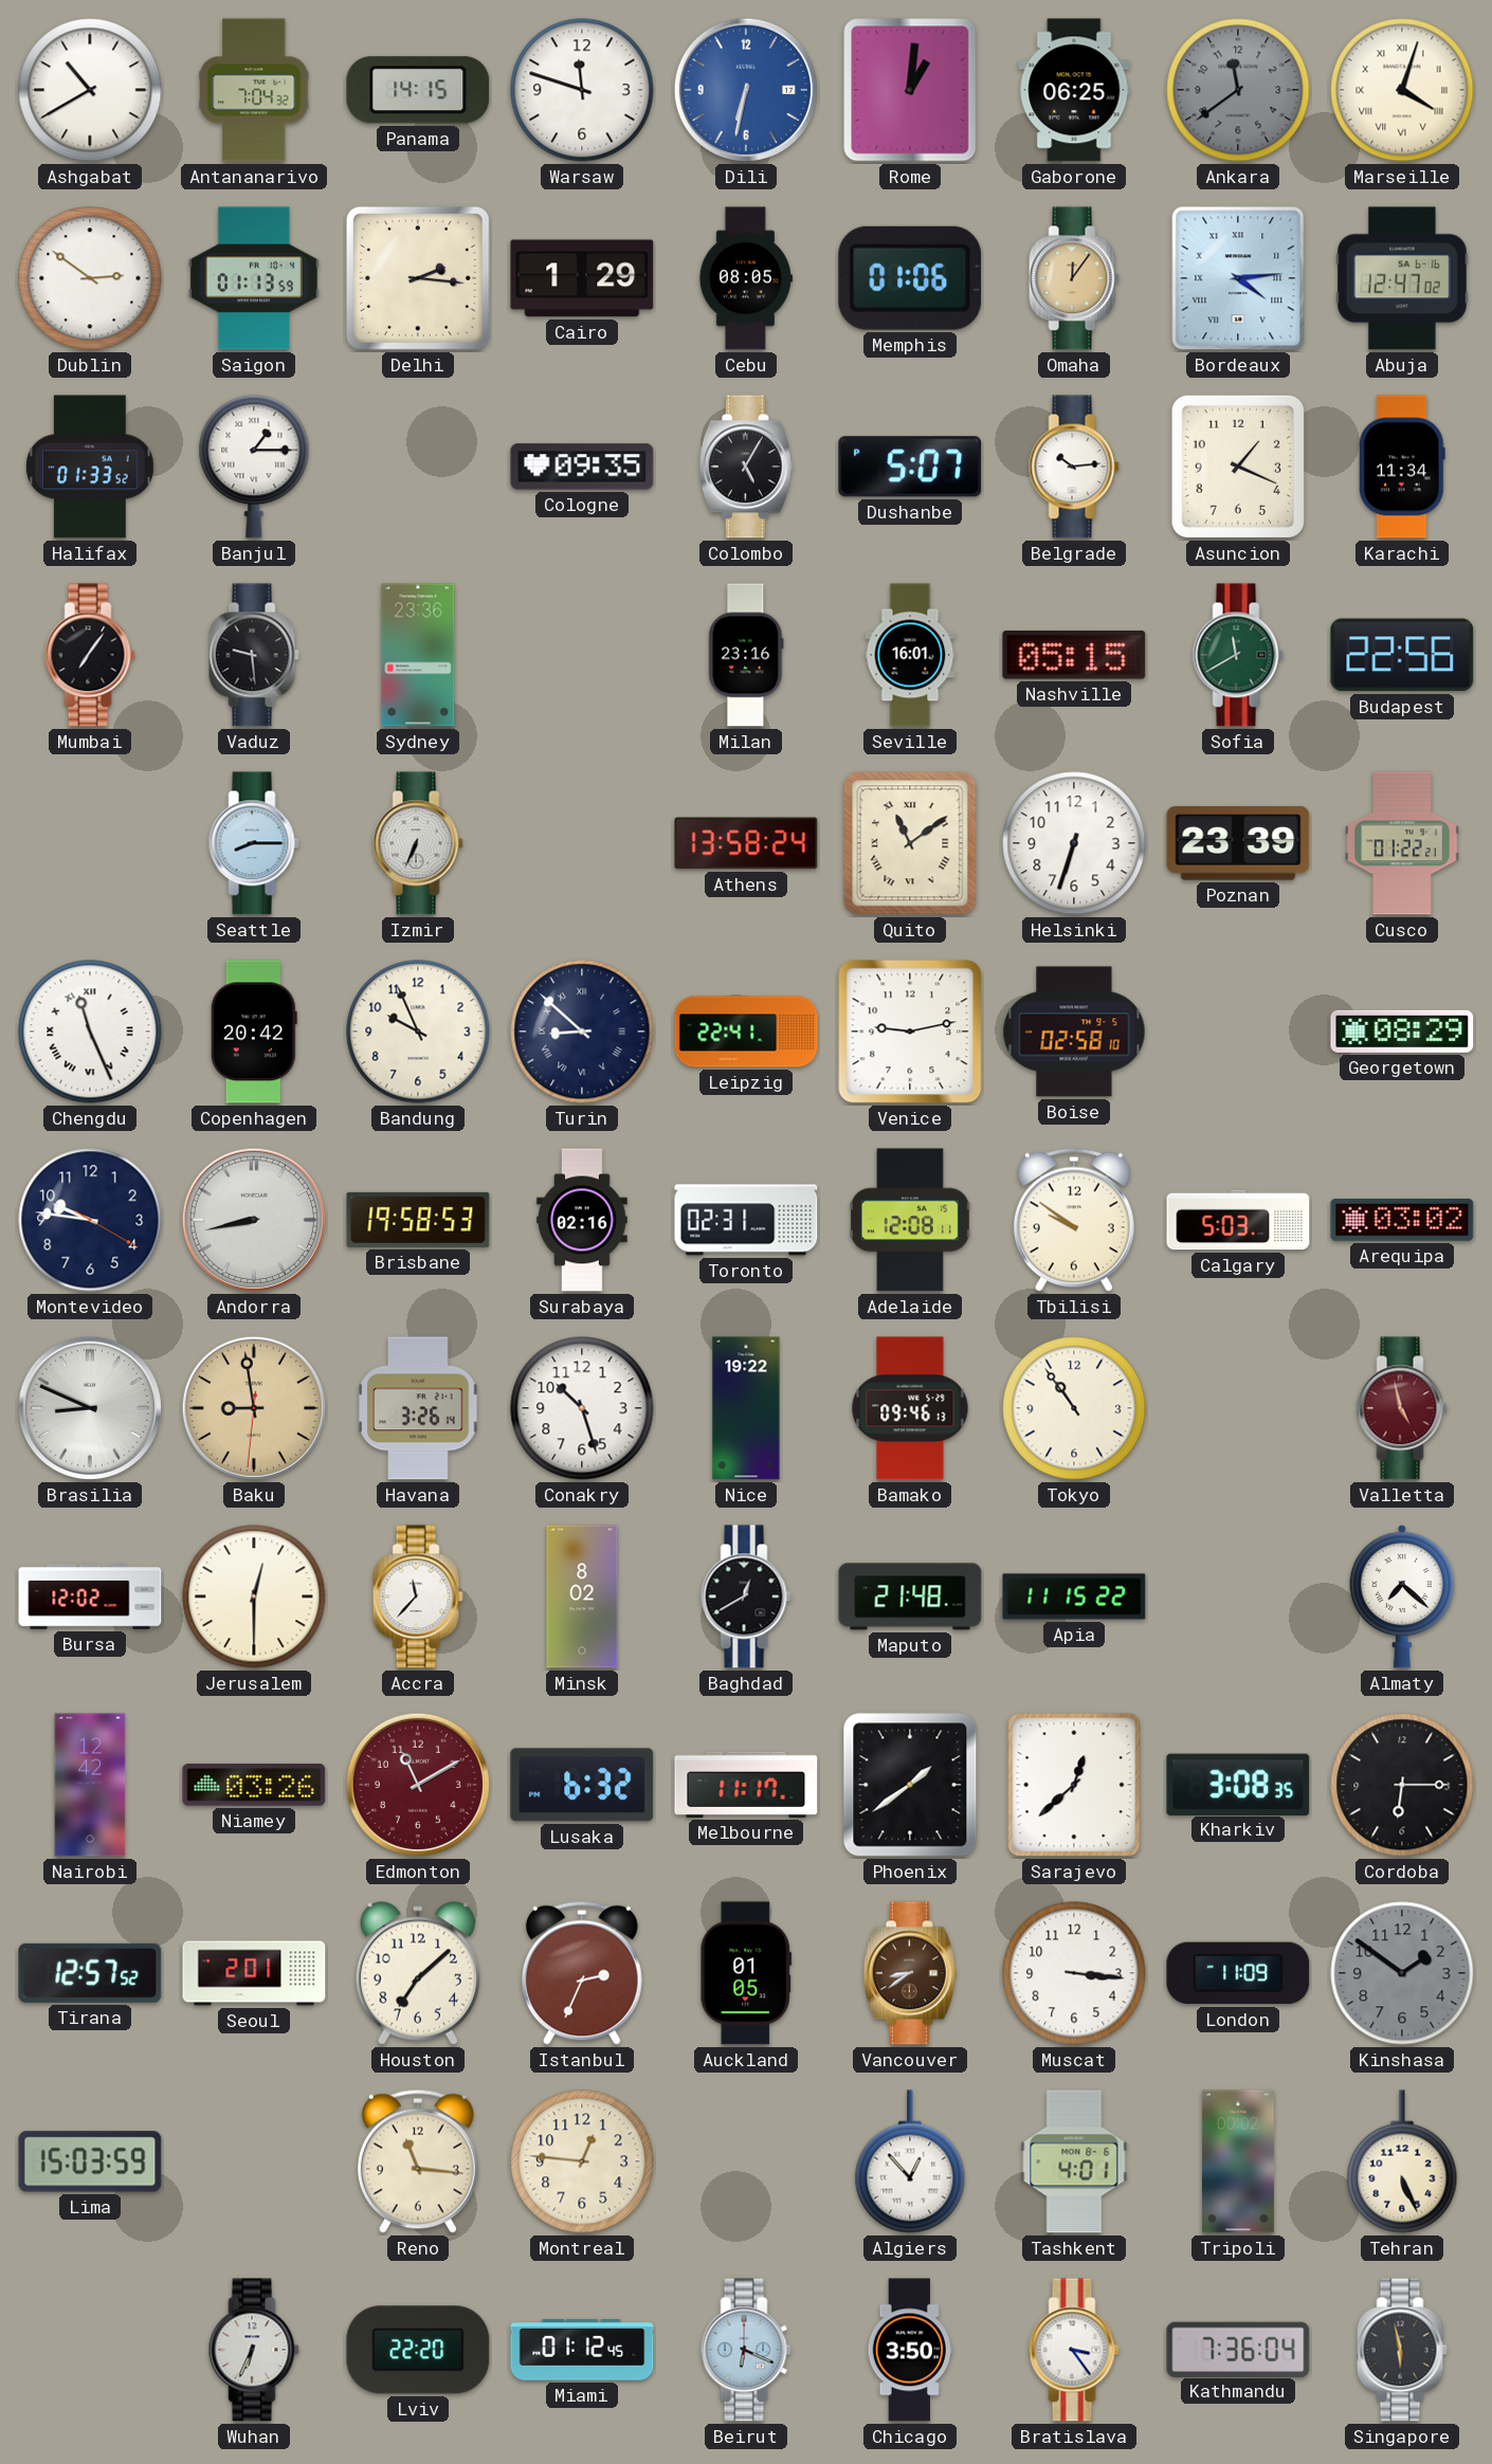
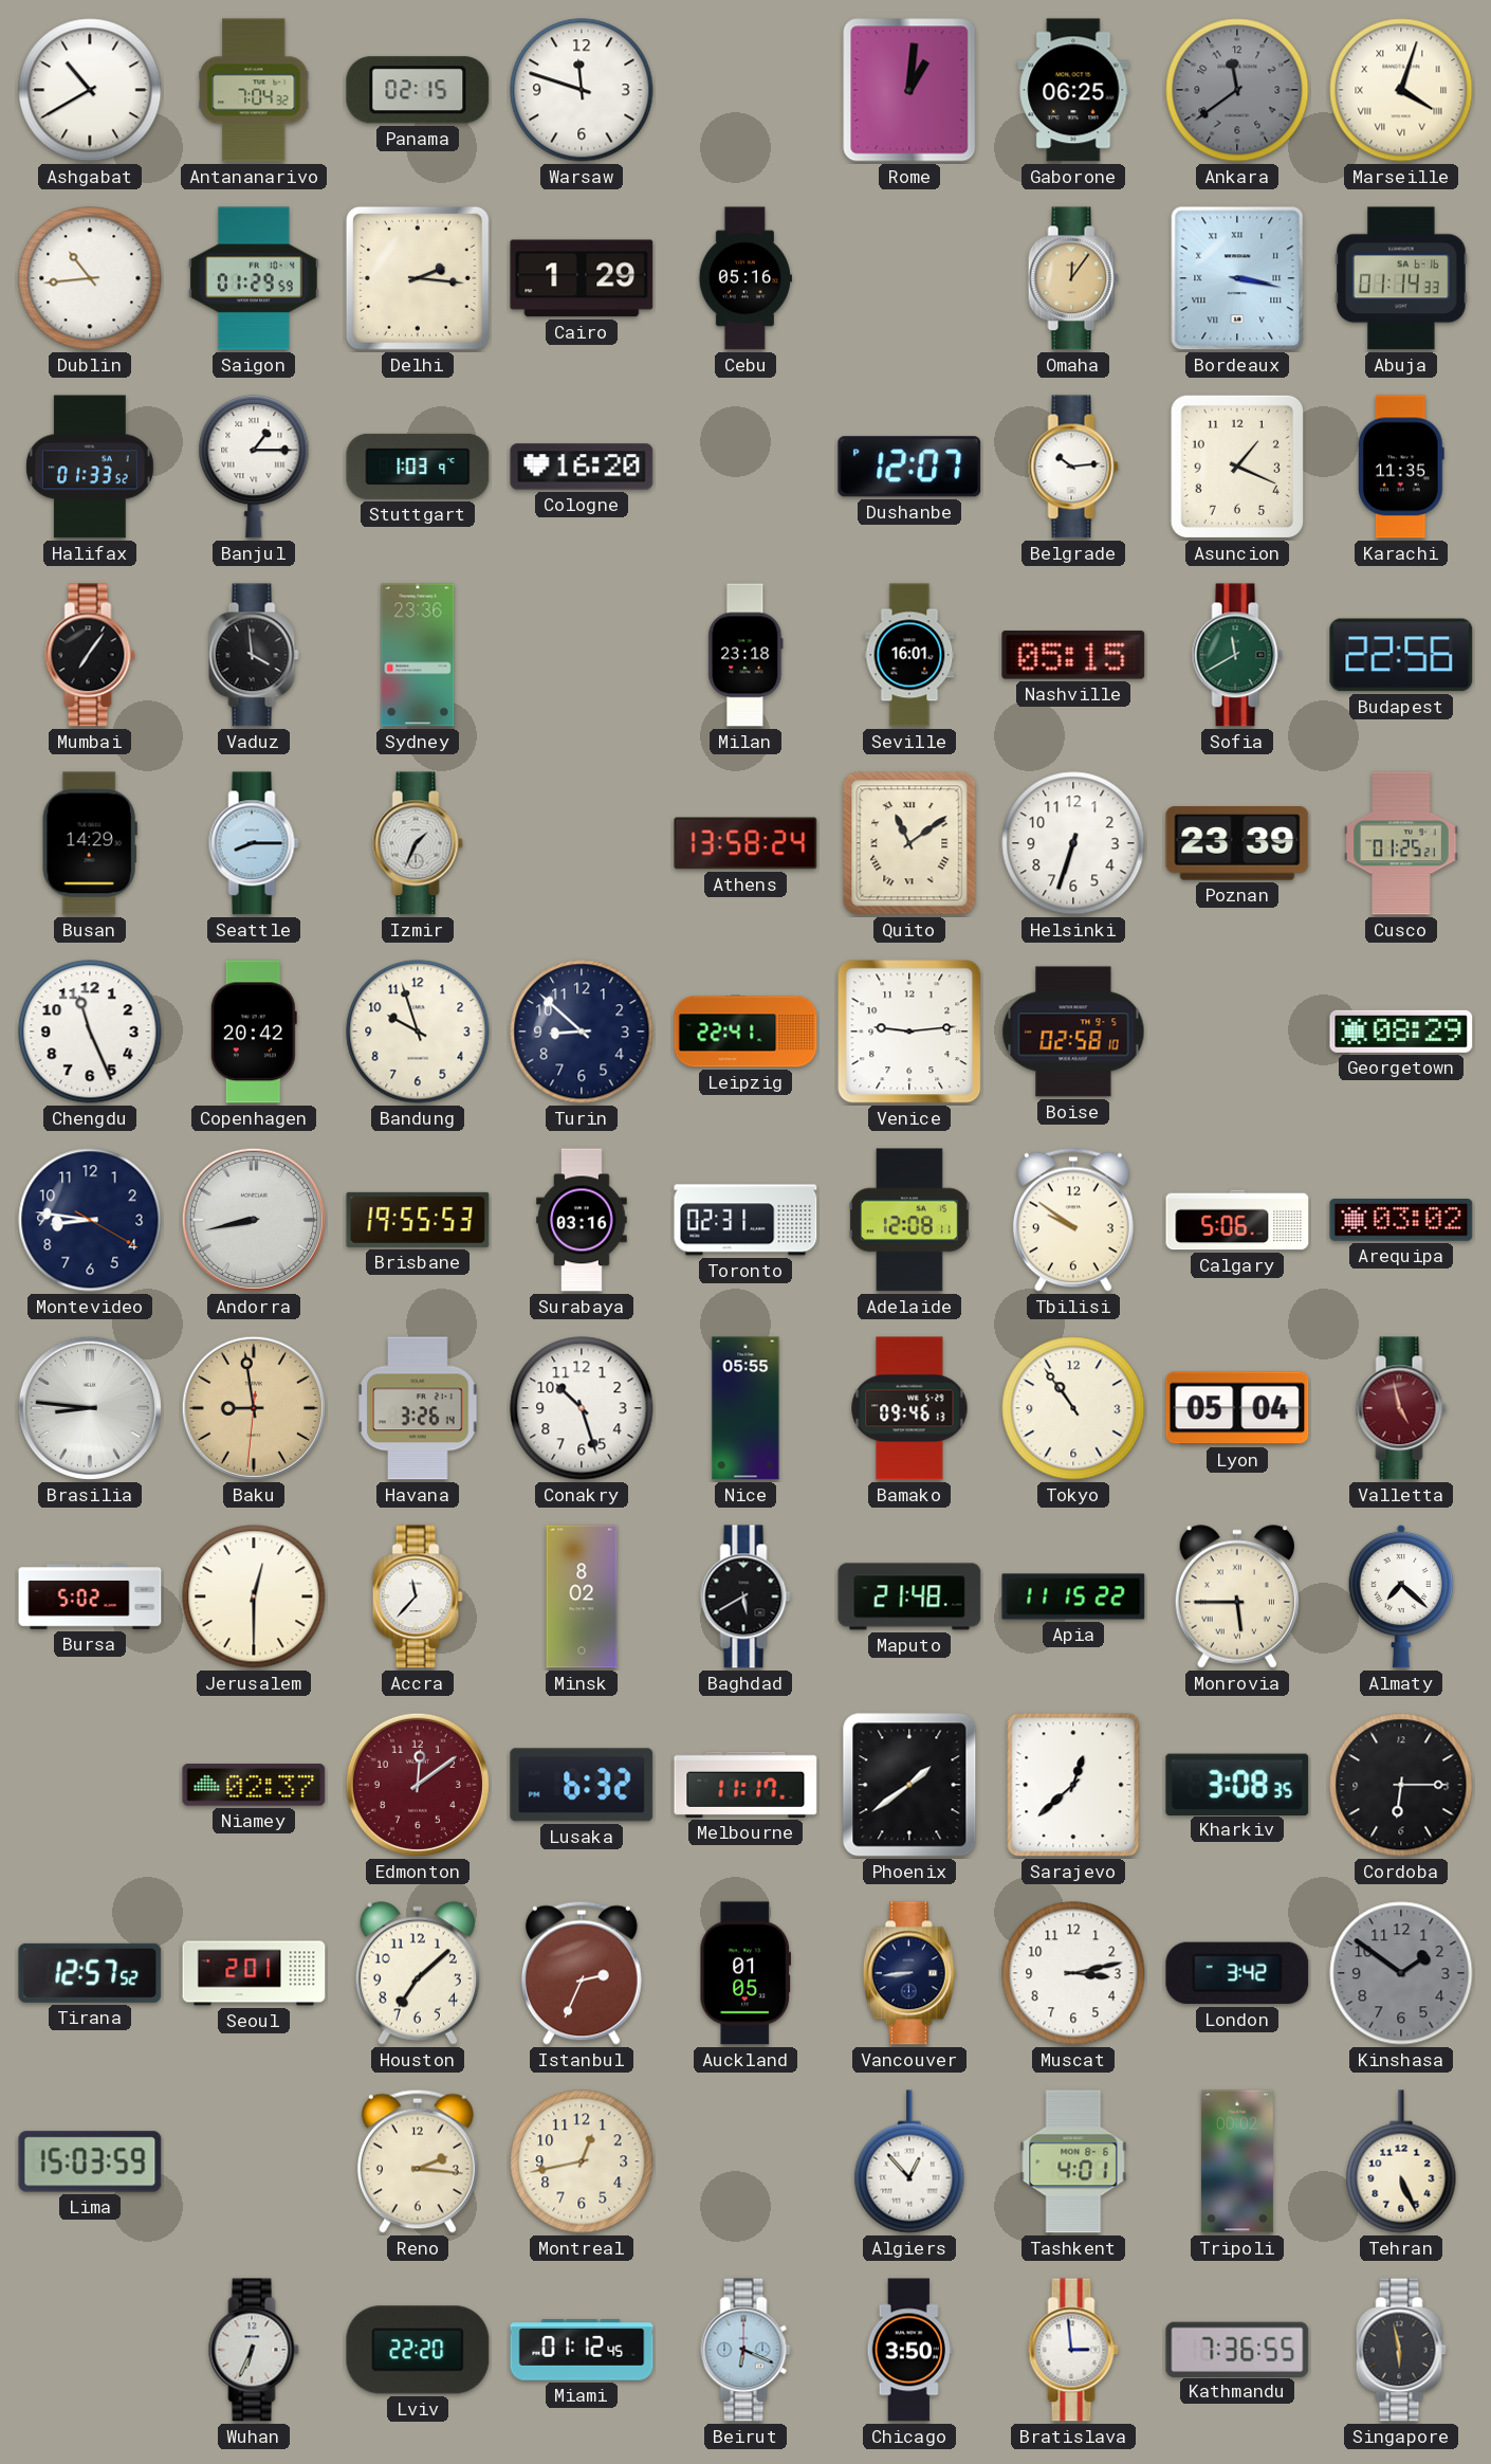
Panama: 14:15 -> 02:15 (418, 90)
Dili: 6:32 -> none (746, 90)
Dublin: 2:51 -> 10:44 (90, 278)
Saigon: 01:13 -> 01:29 (254, 278)
Cebu: 08:05 -> 05:16 (745, 278)
Memphis: 01:06 -> none (910, 278)
Bordeaux: 4:14 -> 3:17 (1237, 278)
Abuja: 12:47 -> 01:14 (1401, 278)
Stuttgart: none -> 1:03 (418, 467)
Cologne: 09:35 -> 16:20 (582, 467)
Colombo: 5:05 -> none (746, 467)
Dushanbe: 5:07 -> 12:07 (909, 467)
Karachi: 11:34 -> 11:35 (1402, 467)
Vaduz: 9:29 -> 3:59 (254, 655)
Milan: 23:16 -> 23:18 (745, 655)
Busan: none -> 14:29 (90, 843)
Izmir: 6:34 -> 1:34 (418, 843)
Cusco: 01:22 -> 01:25 (1401, 843)
Chengdu numerals: Roman -> Arabic (90, 1032)
Bandung: 9:56 -> 9:57 (418, 1032)
Turin numerals: Roman -> Arabic (582, 1032)
Venice: 9:13 -> 9:14 (909, 1032)
Montevideo: 9:46 -> 8:46 (90, 1220)
Brisbane: 19:58 -> 19:55 (418, 1220)
Surabaya: 02:16 -> 03:16 (582, 1220)
Calgary: 5:03 -> 5:06 (1237, 1220)
Brasilia: 8:49 -> 8:46 (90, 1408)
Nice: 19:22 -> 05:55 (745, 1408)
Lyon: none -> 05:04 (1237, 1408)
Bursa: 12:02 -> 5:02 (90, 1596)
Baghdad: 12:40 -> 5:40 (745, 1596)
Monrovia: none -> 5:45 (1236, 1596)
Nairobi: 12:42 -> none (90, 1785)
Niamey: 03:26 -> 02:37 (254, 1786)
Edmonton: 11:10 -> 12:09 (418, 1785)
Vancouver: 8:39 -> 8:44 (909, 1973)
Vancouver dial: brown -> navy (909, 1973)
Muscat: 3:16 -> 3:13 (1073, 1973)
London: 11:09 -> 3:42 (1237, 1973)
Reno: 11:16 -> 2:16 (418, 2161)
Montreal: 12:46 -> 12:43 (582, 2161)
Bratislava: 3:24 -> 2:59 (1073, 2350)
Kathmandu: 7:36:04 -> 7:36:55 (1237, 2349)
